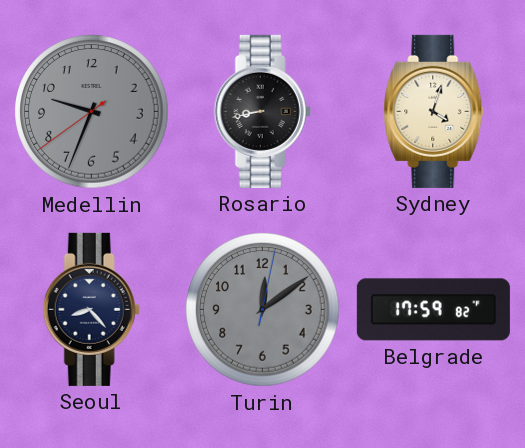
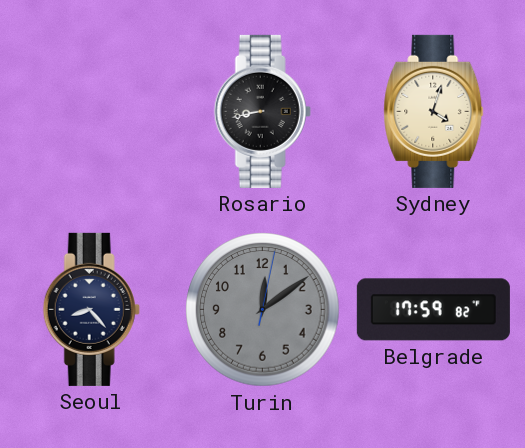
Medellin: 9:33 -> none (92, 112)
